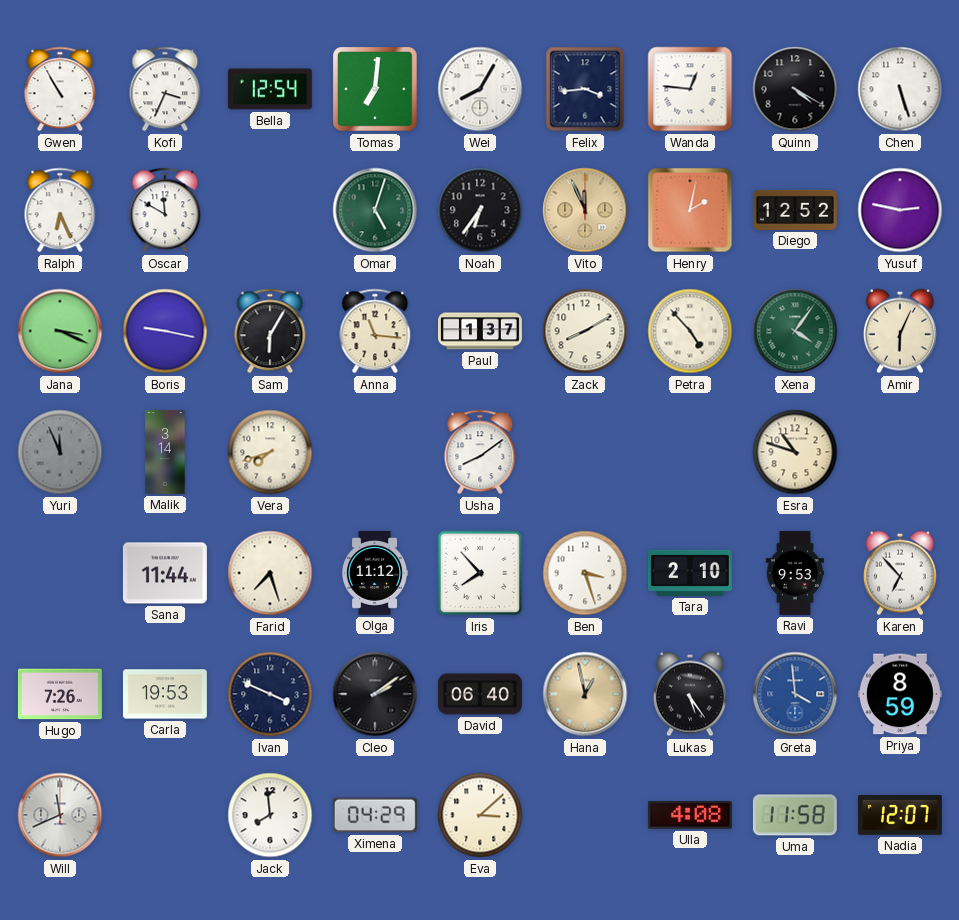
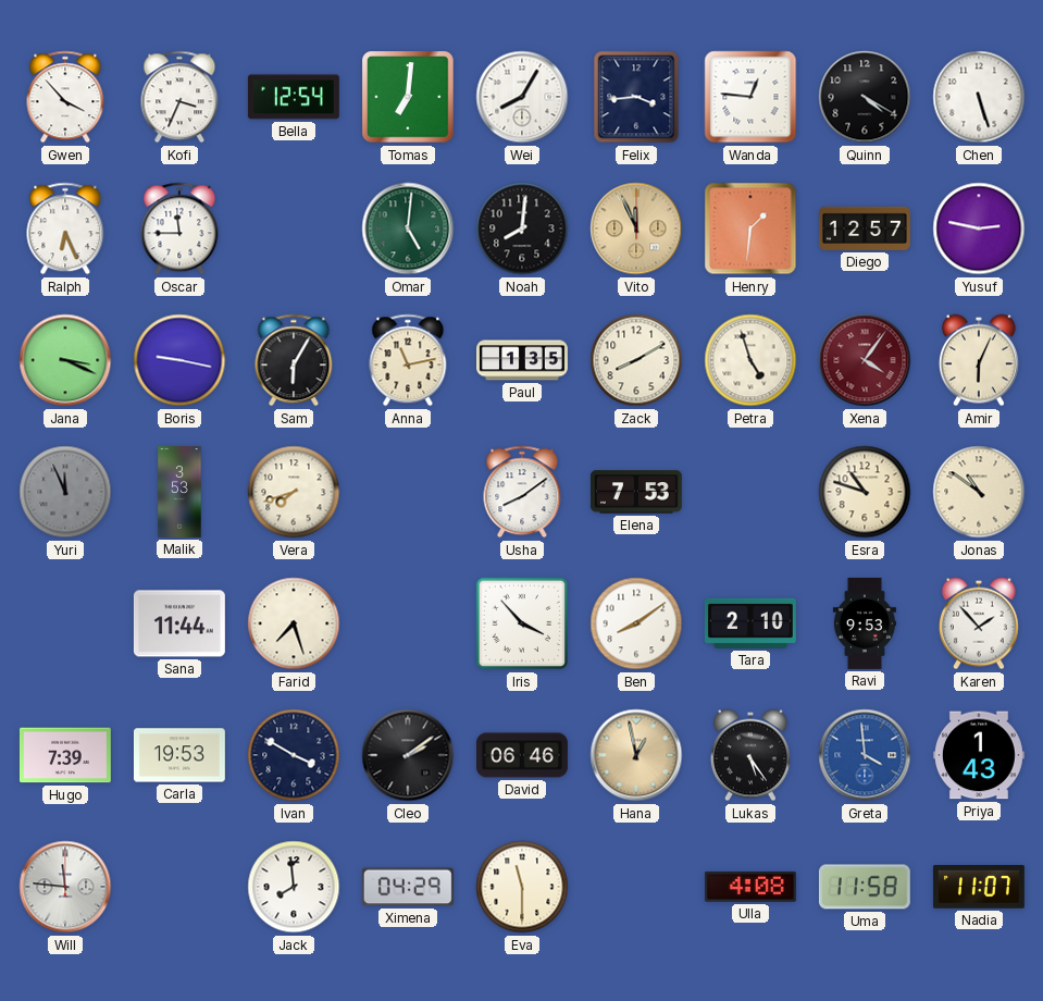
Gwen: 10:55 -> 3:53 (65, 97)
Oscar: 11:50 -> 11:45 (179, 228)
Omar: 5:03 -> 5:01 (408, 228)
Noah: 6:36 -> 8:01 (522, 228)
Henry: 2:02 -> 1:31 (750, 228)
Diego: 12:52 -> 12:57 (865, 228)
Anna: 11:16 -> 11:13 (408, 360)
Paul: 1:37 -> 1:35 (523, 360)
Petra: 4:53 -> 4:57 (750, 360)
Xena dial: green -> burgundy (865, 360)
Malik: 3:14 -> 3:53 (179, 493)
Elena: none -> 7:53 (636, 492)
Jonas: none -> 10:51 (979, 492)
Olga: 11:12 -> none (375, 573)
Iris: 7:53 -> 3:53 (522, 623)
Ben: 3:27 -> 8:09 (636, 623)
Karen: 6:53 -> 1:53 (979, 623)
Hugo: 7:26 -> 7:39 (65, 755)
Ivan: 3:49 -> 3:50 (294, 755)
David: 06:40 -> 06:46 (522, 755)
Priya: 8:59 -> 1:43 (979, 755)
Will: 11:41 -> 11:46 (65, 887)
Eva: 3:08 -> 11:30 (522, 887)
Nadia: 12:07 -> 11:07 (979, 887)
